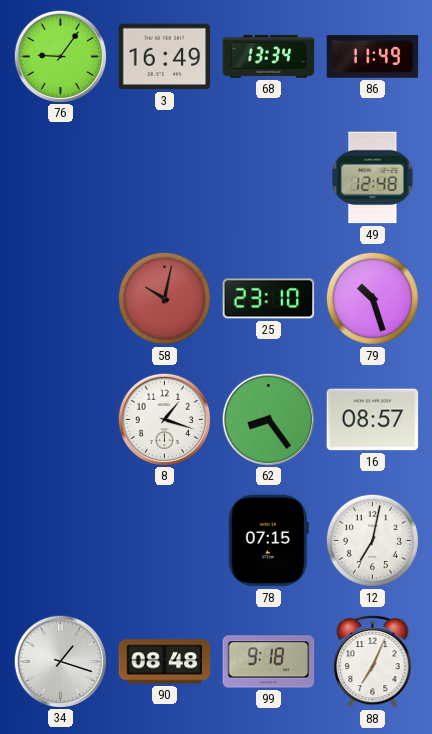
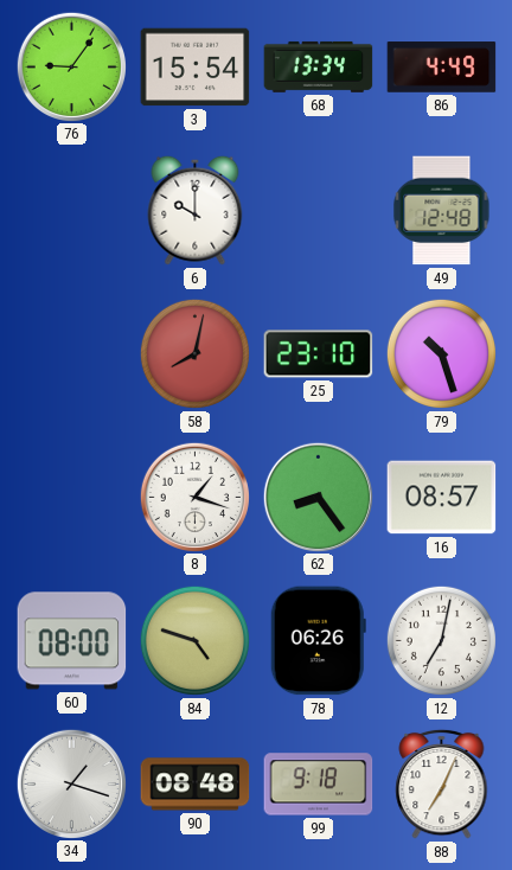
3: 16:49 -> 15:54 (196, 68)
86: 11:49 -> 4:49 (442, 68)
6: none -> 10:00 (196, 210)
58: 10:02 -> 8:02 (194, 353)
60: none -> 08:00 (72, 641)
84: none -> 4:48 (194, 640)
78: 07:15 -> 06:26 (318, 641)
